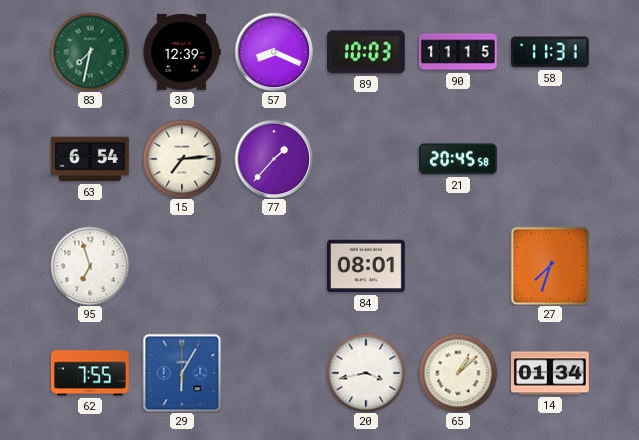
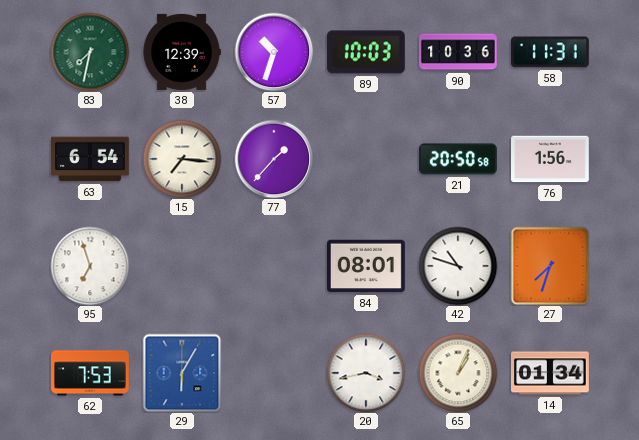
57: 8:19 -> 10:33 (274, 52)
90: 11:15 -> 10:36 (458, 52)
15: 7:14 -> 7:16 (182, 159)
21: 20:45 -> 20:50 (458, 159)
76: none -> 1:56 (551, 159)
42: none -> 10:48 (458, 266)
62: 7:55 -> 7:53 (91, 373)
65: 1:08 -> 1:04 (458, 373)
